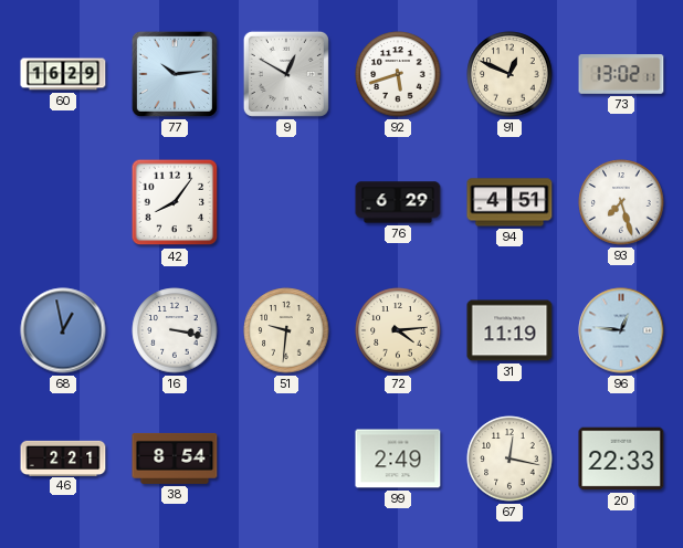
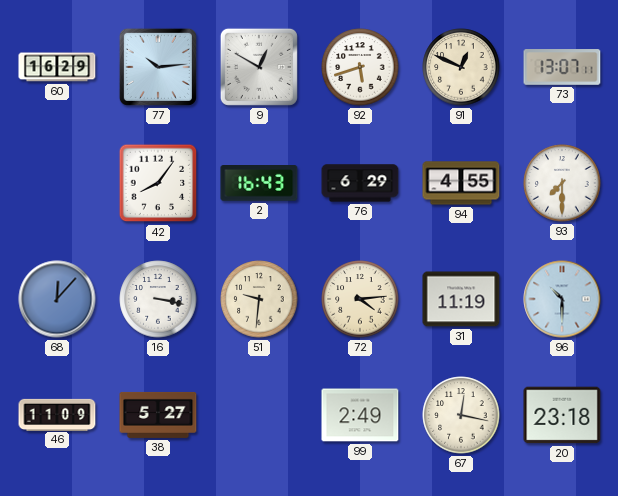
73: 13:02 -> 13:07 (562, 67)
2: none -> 16:43 (259, 184)
94: 4:51 -> 4:55 (461, 183)
93: 7:27 -> 7:30 (562, 183)
68: 12:58 -> 12:07 (57, 299)
96: 12:46 -> 10:30 (562, 299)
46: 2:21 -> 11:09 (57, 414)
38: 8:54 -> 5:27 (158, 415)
20: 22:33 -> 23:18 (562, 415)
